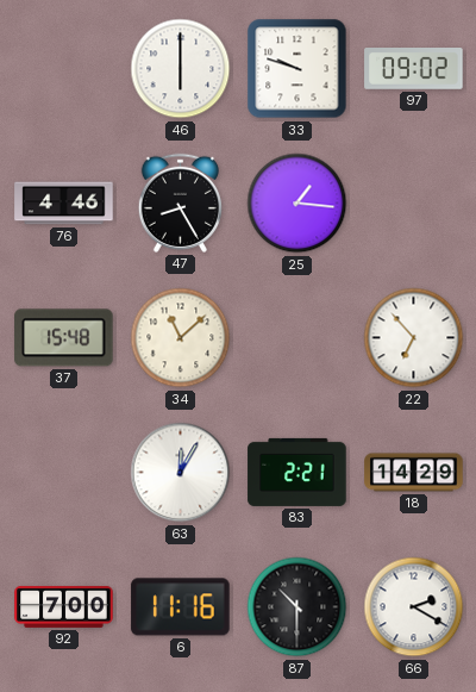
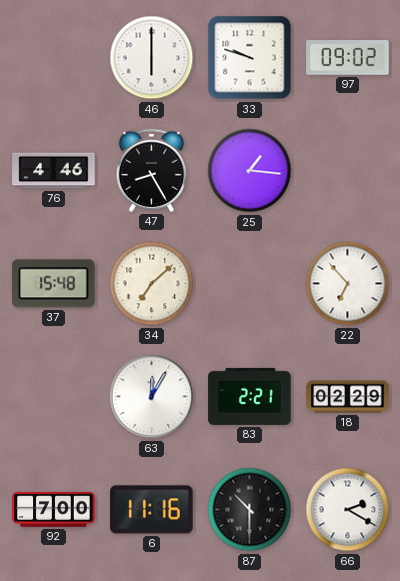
34: 11:08 -> 7:08 (152, 284)
18: 14:29 -> 02:29 (348, 397)
